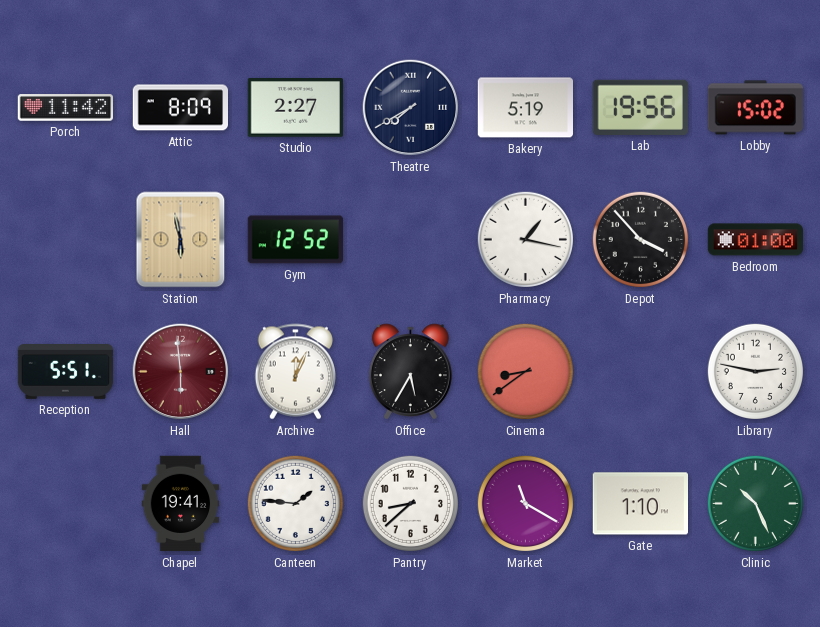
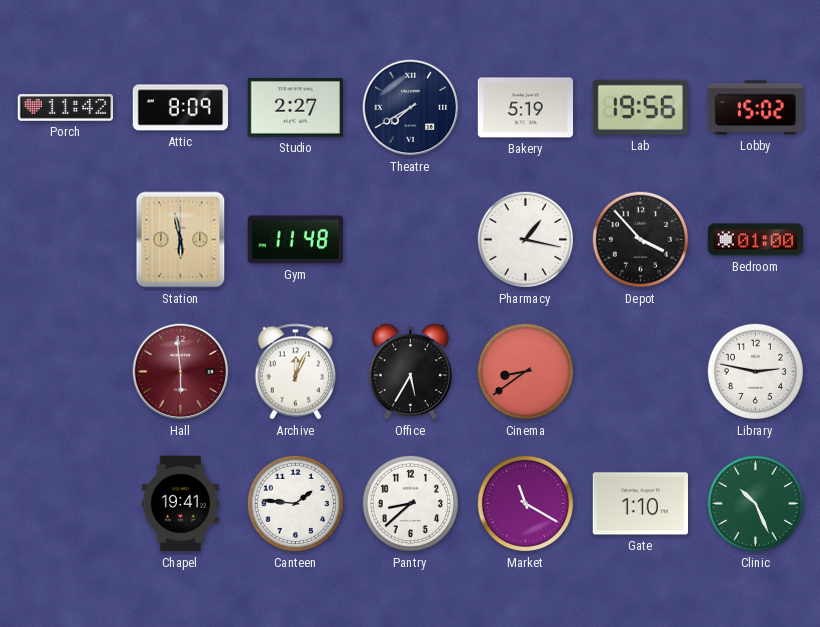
Gym: 12:52 -> 11:48 (295, 240)
Reception: 5:51 -> none (66, 372)
